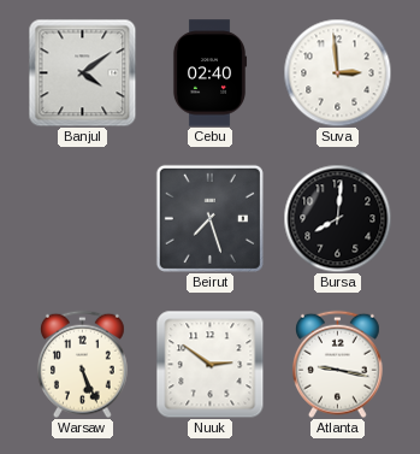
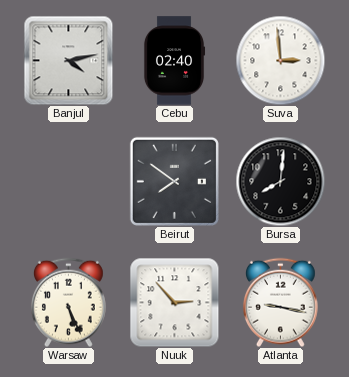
Banjul: 4:09 -> 4:13 (68, 60)
Beirut: 7:27 -> 7:51 (174, 181)
Nuuk: 2:51 -> 2:53 (174, 302)
